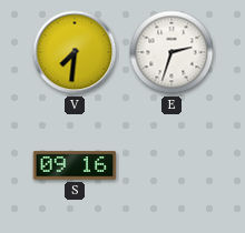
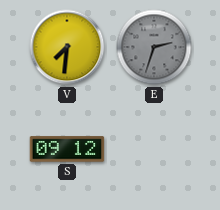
E dial: white -> grey (154, 47)
S: 09:16 -> 09:12 (67, 149)
